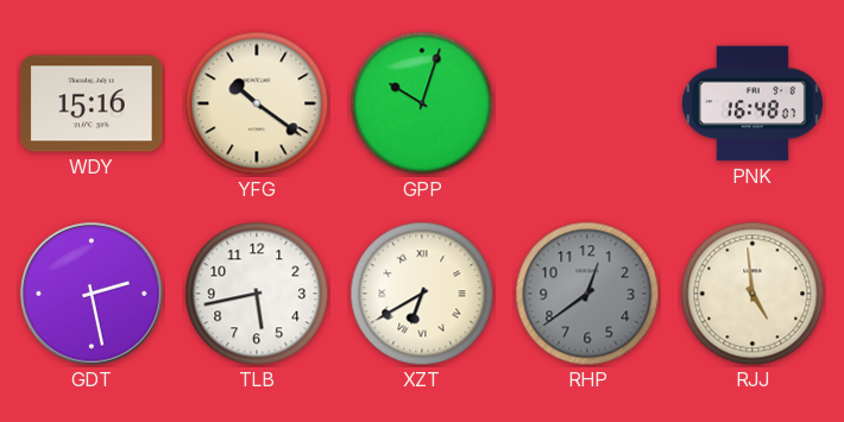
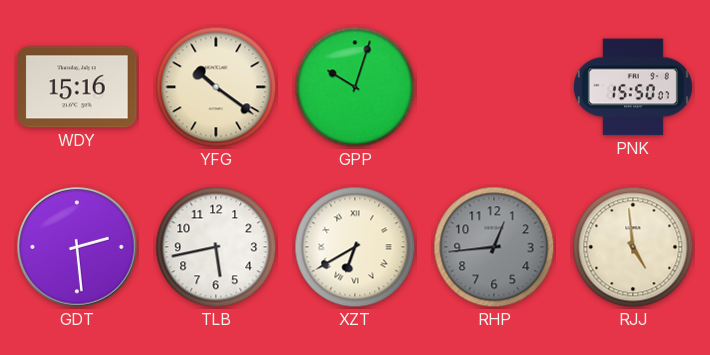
PNK: 16:48 -> 15:50 (633, 87)
GDT: 2:28 -> 2:29 (77, 247)
RHP: 12:39 -> 12:44 (494, 247)
